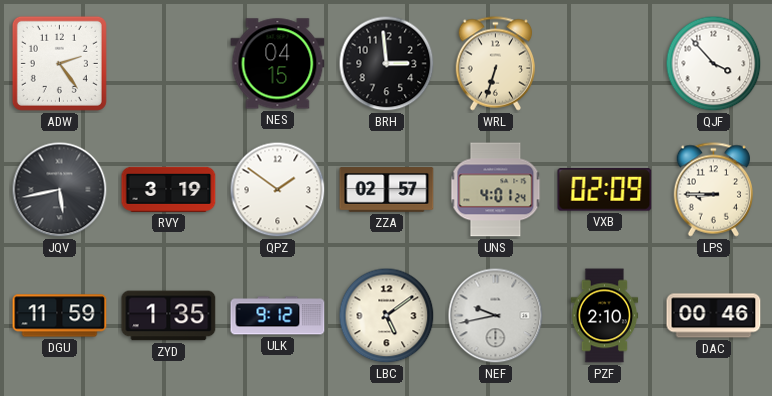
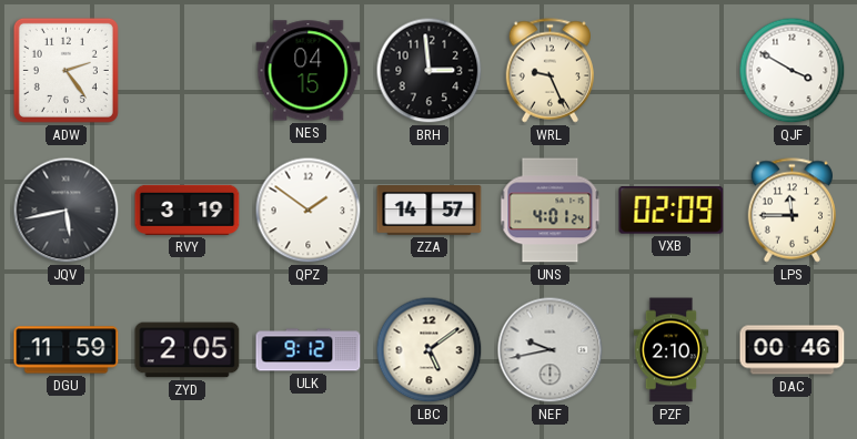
WRL: 6:33 -> 9:26 (550, 71)
QJF: 3:53 -> 3:50 (793, 71)
ZZA: 02:57 -> 14:57 (430, 211)
LPS: 8:45 -> 11:45 (792, 211)
ZYD: 1:35 -> 2:05 (188, 350)
